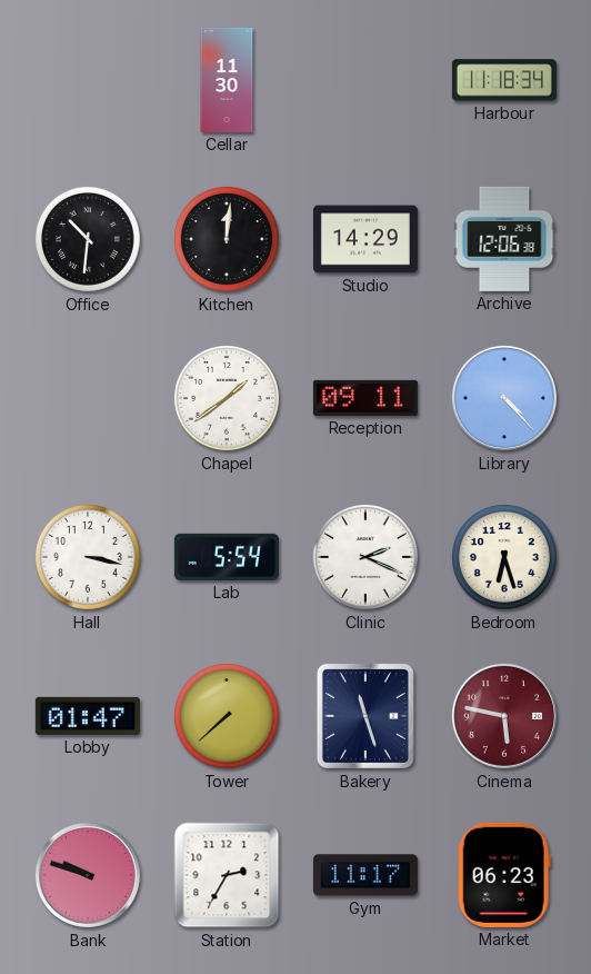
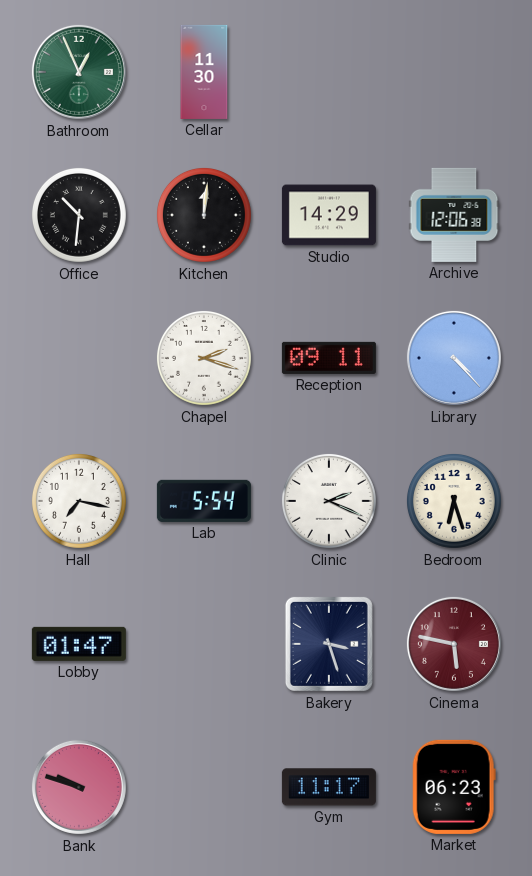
Bathroom: none -> 12:56 (79, 72)
Harbour: 11:18 -> none (504, 80)
Chapel: 1:39 -> 2:18 (204, 358)
Hall: 3:17 -> 7:17 (79, 501)
Tower: 7:38 -> none (227, 716)
Bakery: 11:27 -> 3:27 (329, 644)
Station: 2:35 -> none (227, 875)
